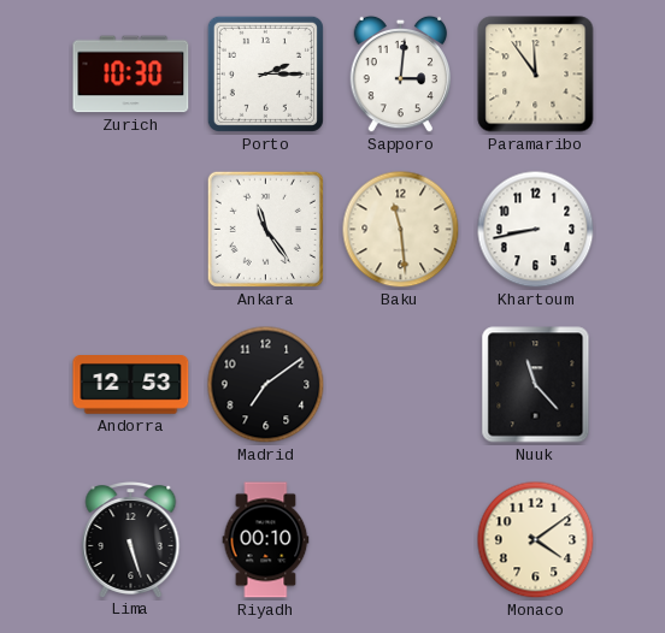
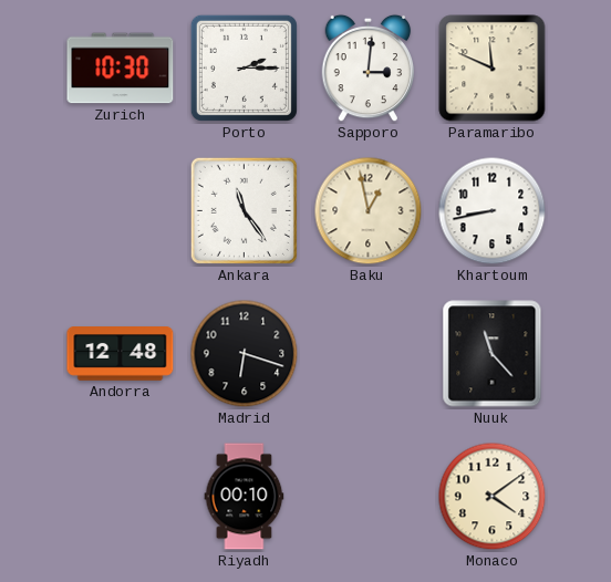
Paramaribo: 11:54 -> 11:49 (493, 69)
Baku: 11:29 -> 12:58 (369, 211)
Andorra: 12:53 -> 12:48 (121, 354)
Madrid: 7:09 -> 6:18 (245, 354)
Lima: 5:27 -> none (131, 540)
